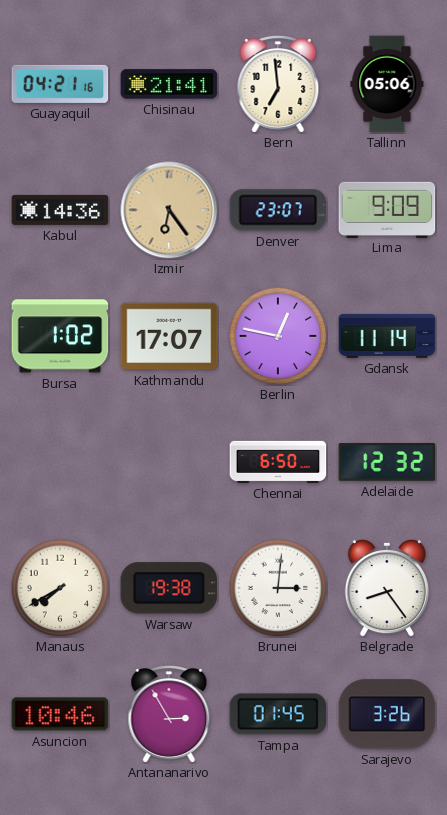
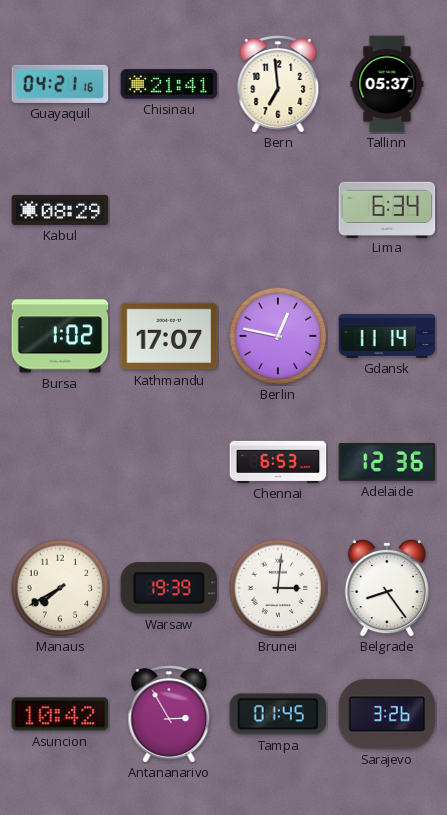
Tallinn: 05:06 -> 05:37 (387, 84)
Kabul: 14:36 -> 08:29 (60, 210)
Izmir: 6:24 -> none (169, 210)
Denver: 23:07 -> none (278, 210)
Lima: 9:09 -> 6:34 (387, 209)
Chennai: 6:50 -> 6:53 (278, 462)
Adelaide: 12:32 -> 12:36 (387, 462)
Warsaw: 19:38 -> 19:39 (169, 588)
Asuncion: 10:46 -> 10:42 (60, 714)
